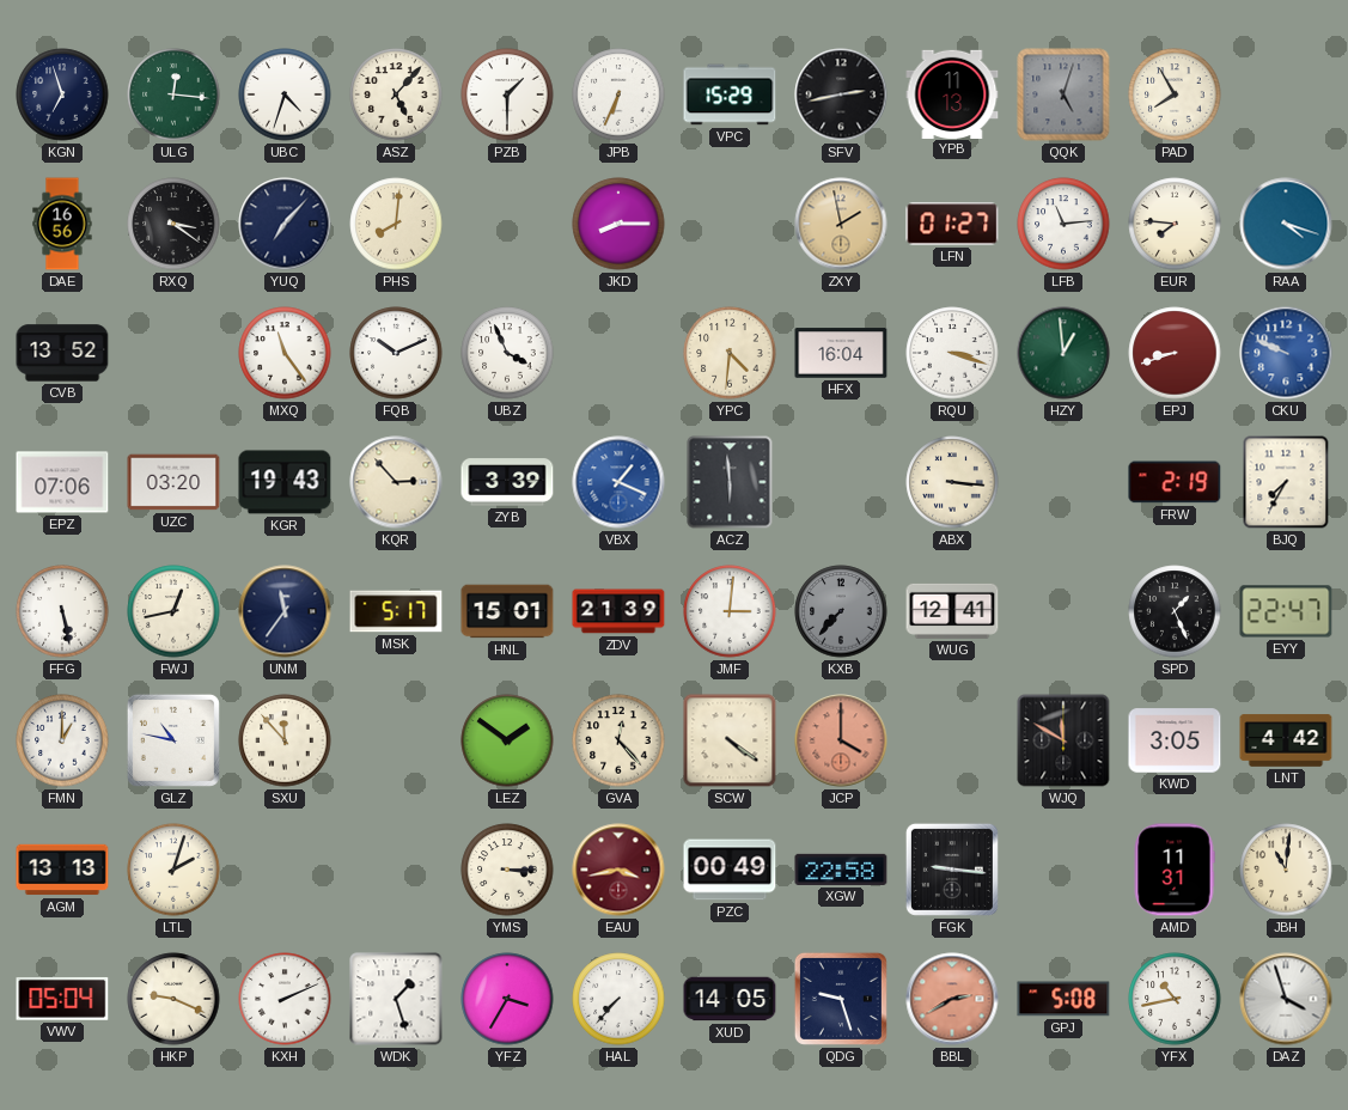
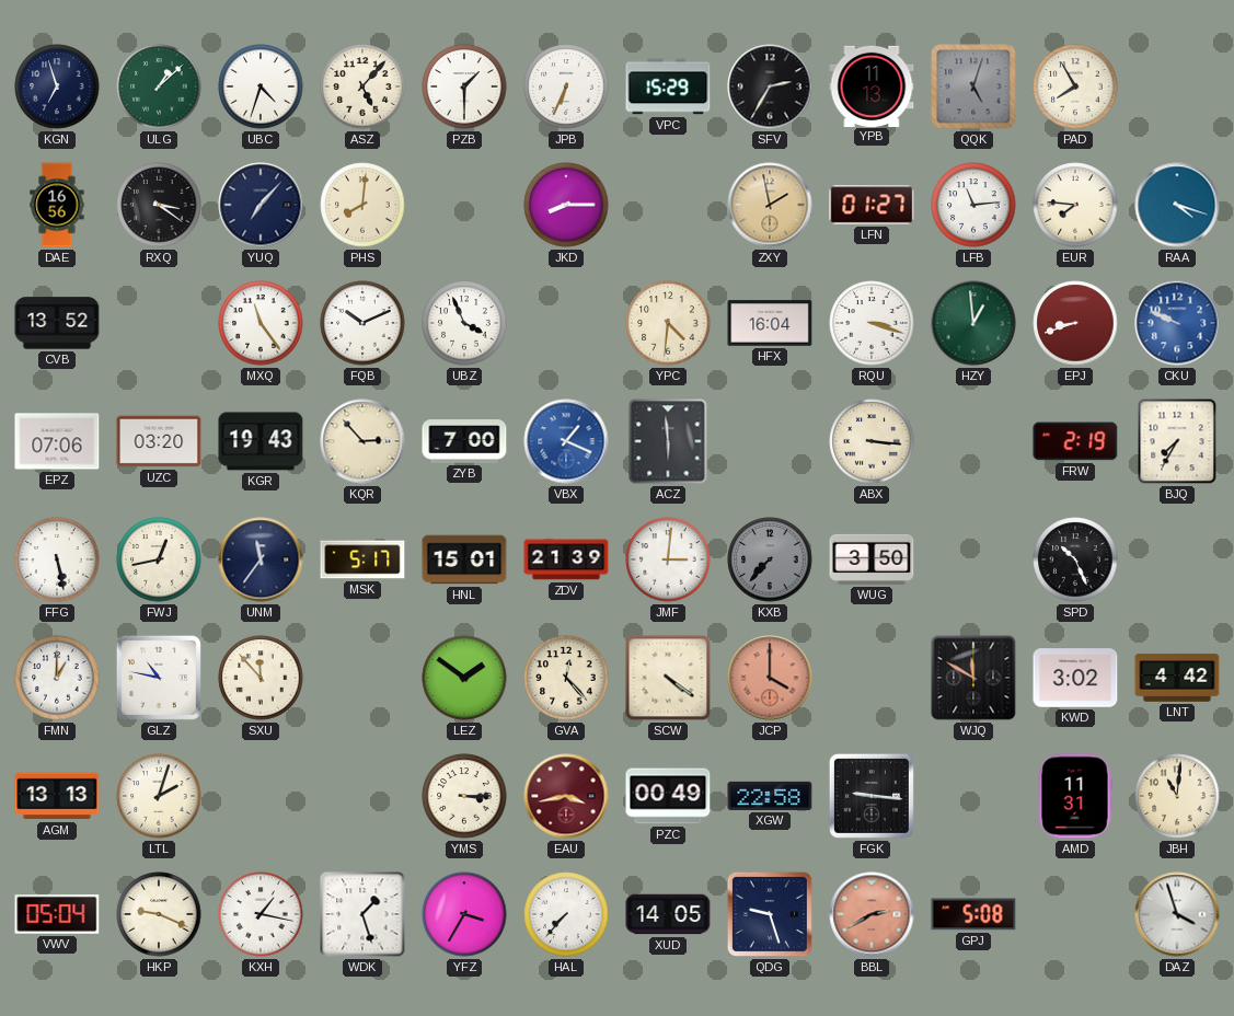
ULG: 12:16 -> 1:08 (159, 86)
SFV: 2:43 -> 2:35 (770, 86)
ZYB: 3:39 -> 7:00 (464, 441)
WUG: 12:41 -> 3:50 (872, 559)
SPD: 1:26 -> 10:26 (1075, 559)
EYY: 22:47 -> none (1286, 611)
KWD: 3:05 -> 3:02 (1075, 678)
KXH: 2:11 -> 1:17 (261, 914)
YFX: 10:43 -> none (1175, 999)
